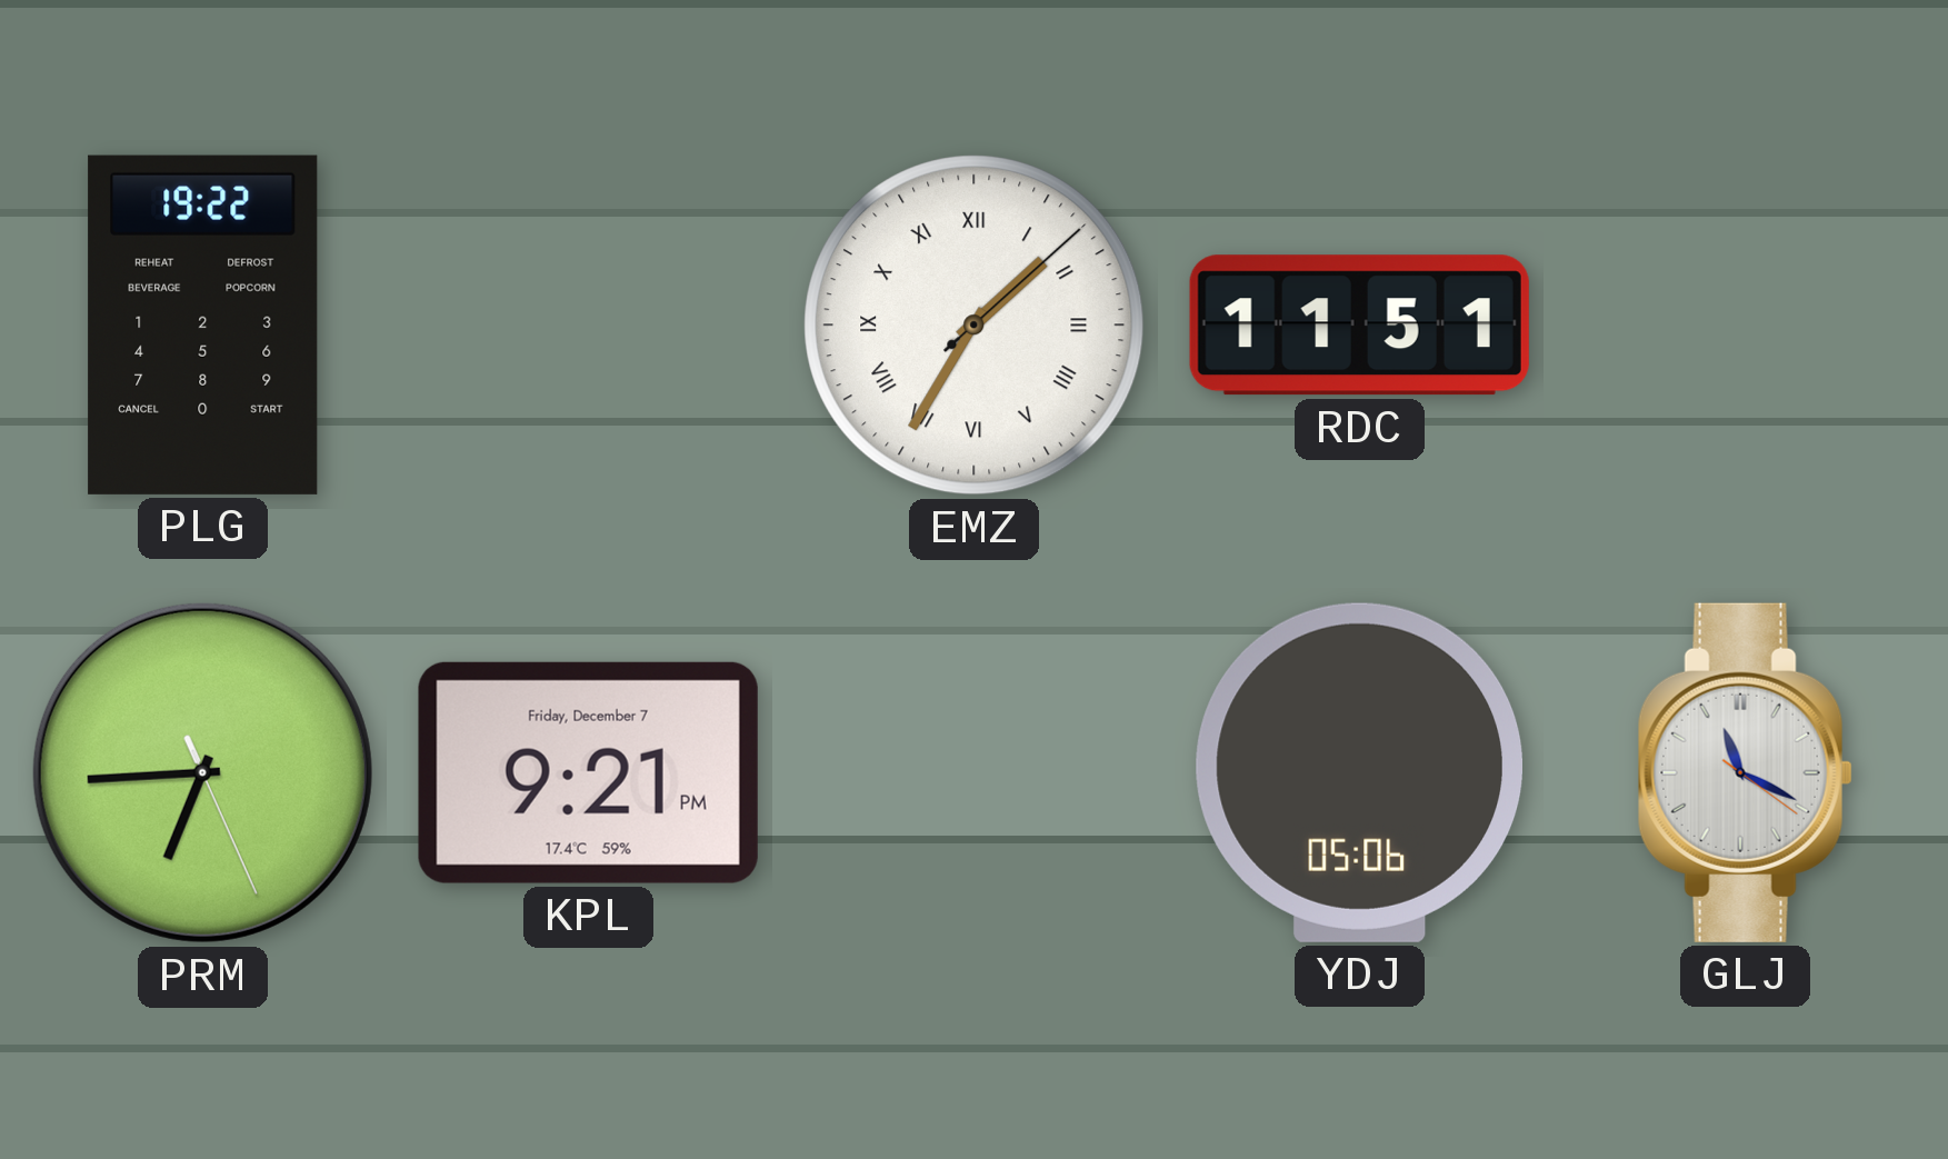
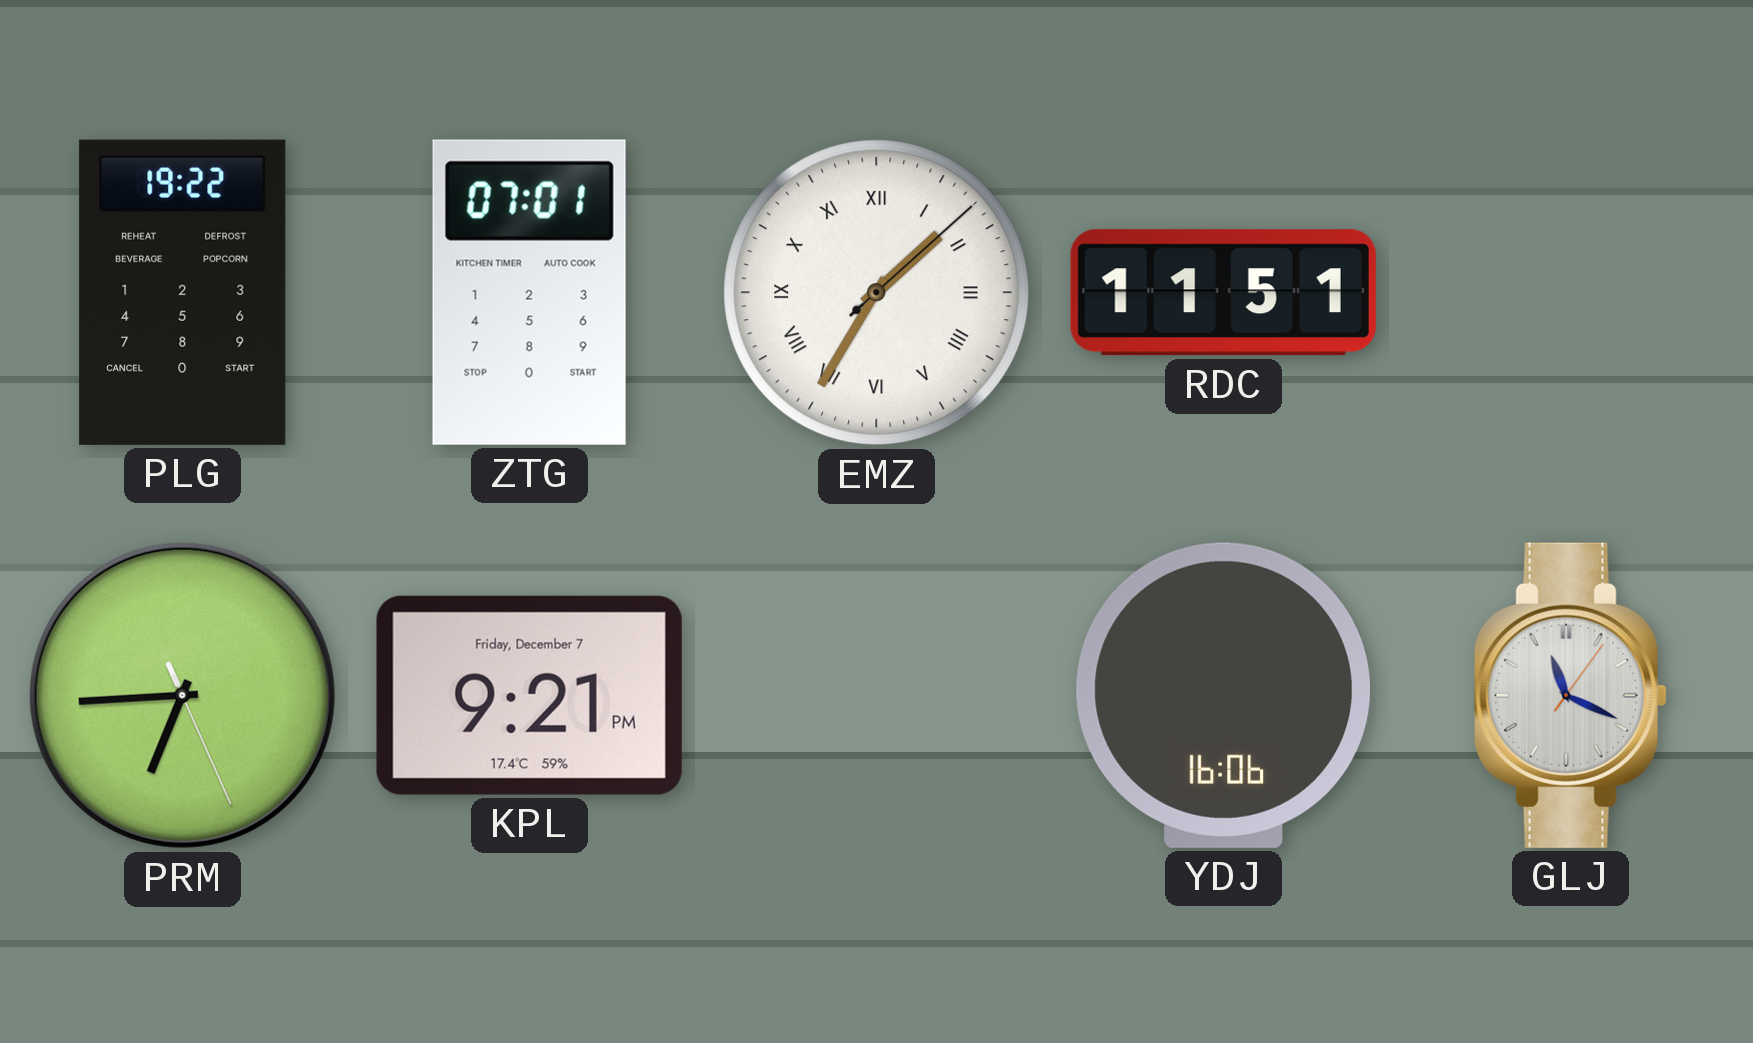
ZTG: none -> 07:01 (529, 292)
YDJ: 05:06 -> 16:06 (1223, 695)
GLJ: 11:19:21 -> 11:19:06 (1570, 695)
